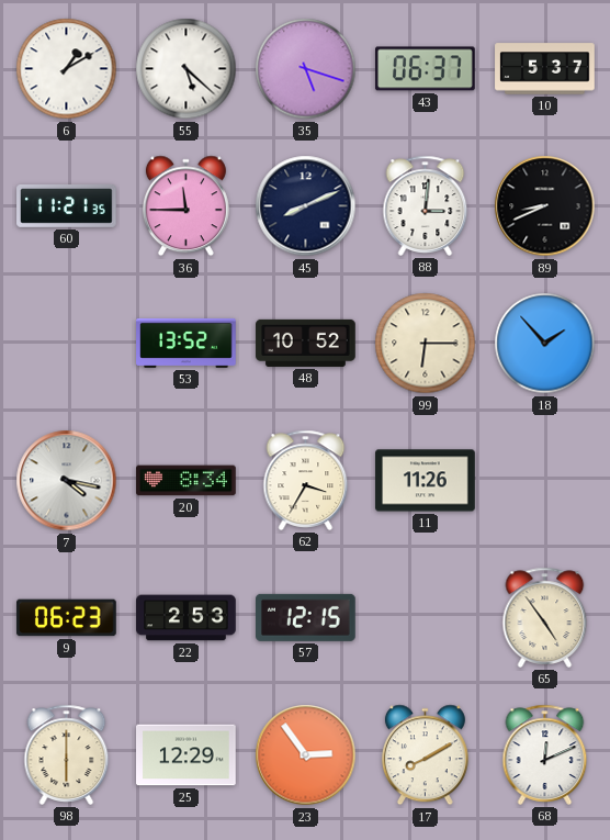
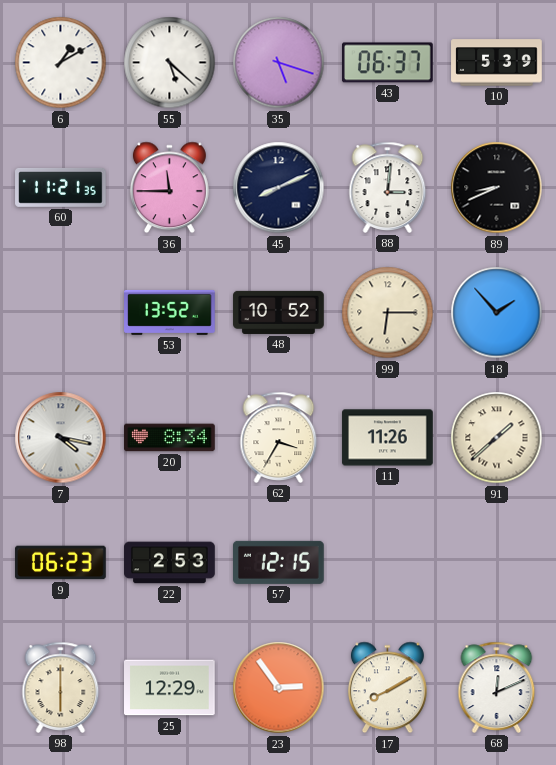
10: 5:37 -> 5:39 (497, 63)
91: none -> 1:38 (497, 438)
65: 4:54 -> none (545, 617)
